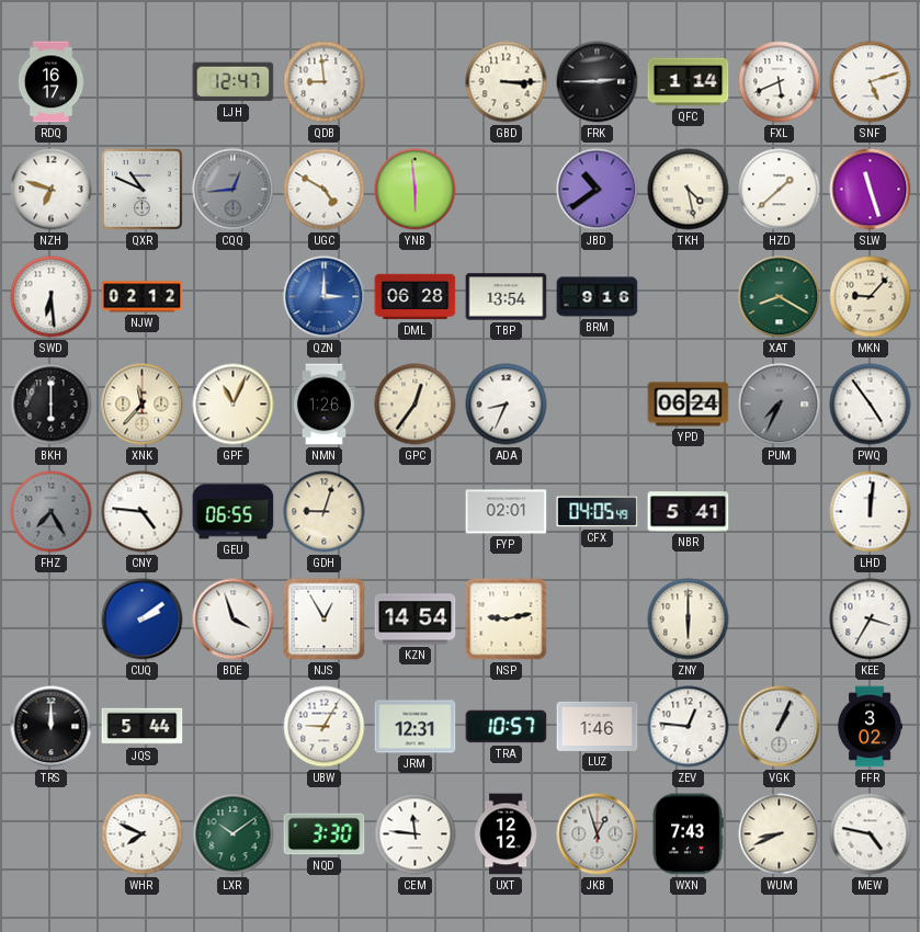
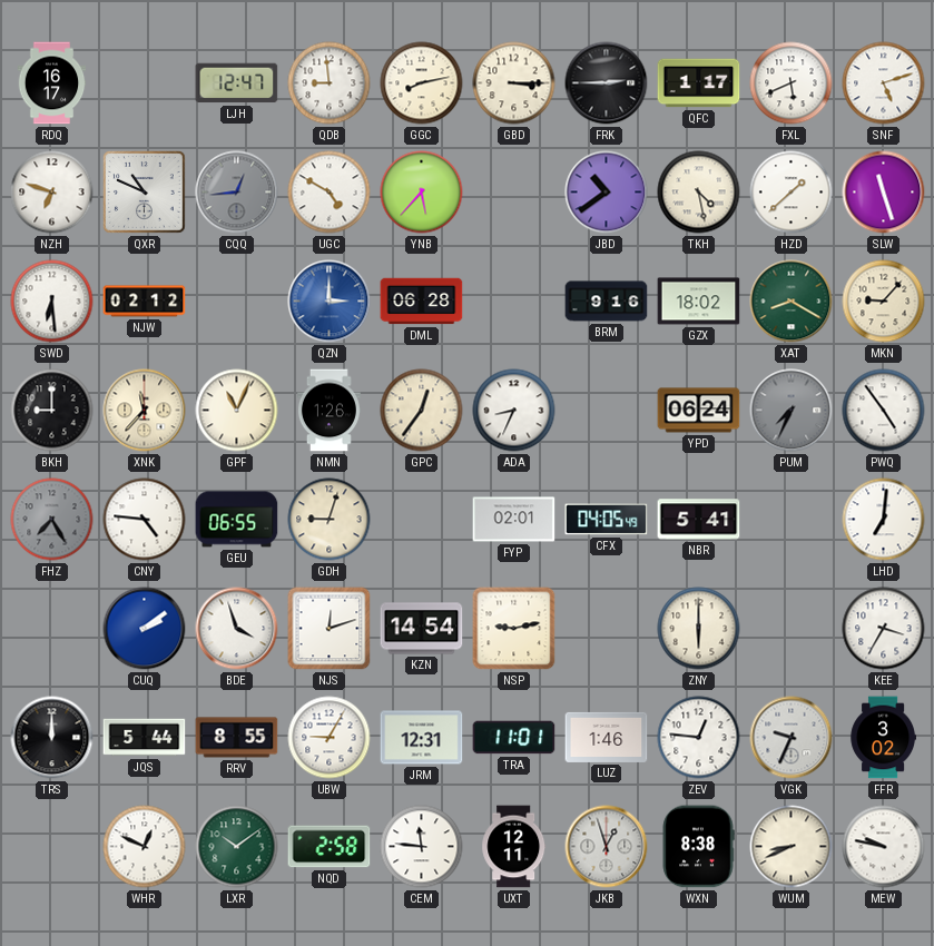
GGC: none -> 8:13 (422, 83)
QFC: 1:14 -> 1:17 (699, 83)
YNB: 5:59 -> 5:37 (422, 193)
TBP: 13:54 -> none (507, 297)
GZX: none -> 18:02 (699, 302)
BKH: 6:00 -> 9:00 (52, 411)
LHD: 12:01 -> 7:01 (884, 520)
NJS: 12:55 -> 12:12 (330, 629)
RRV: none -> 8:55 (237, 738)
TRA: 10:57 -> 11:01 (514, 738)
VGK: 1:04 -> 9:34 (792, 738)
WHR: 7:49 -> 12:49 (145, 847)
NQD: 3:30 -> 2:58 (330, 847)
UXT: 12:12 -> 12:11 (514, 847)
WXN: 7:43 -> 8:38 (698, 847)
MEW: 4:47 -> 9:47 (884, 847)
